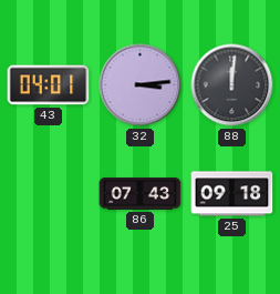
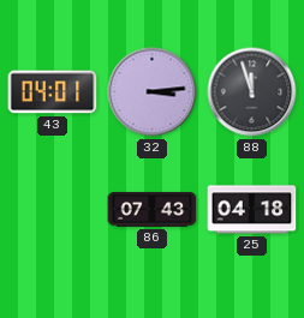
88: 12:01 -> 11:57 (252, 92)
25: 09:18 -> 04:18 (252, 210)
